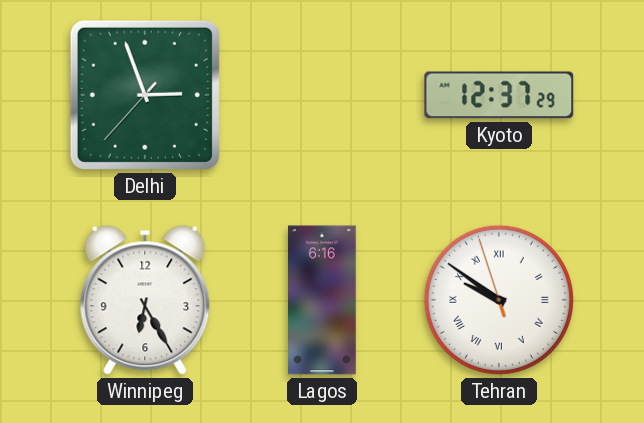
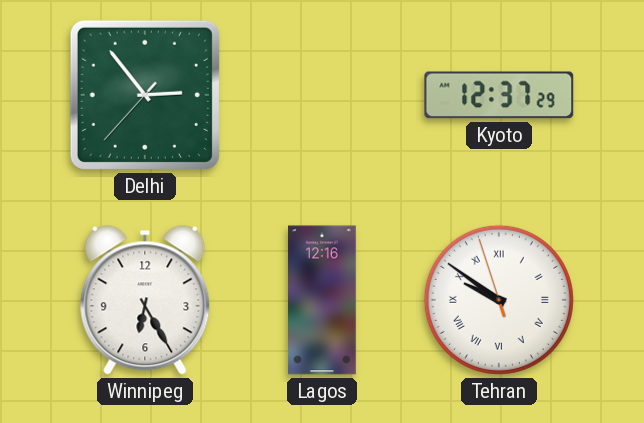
Delhi: 2:56 -> 2:53 (145, 95)
Lagos: 6:16 -> 12:16 (322, 300)
